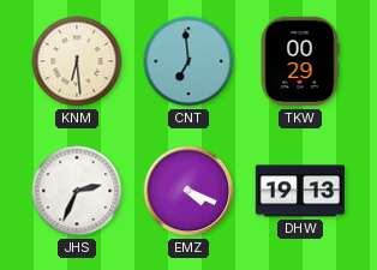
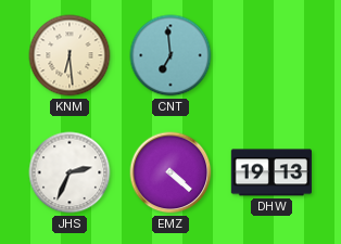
TKW: 00:29 -> none (300, 61)
EMZ: 4:19 -> 4:22 (171, 172)
